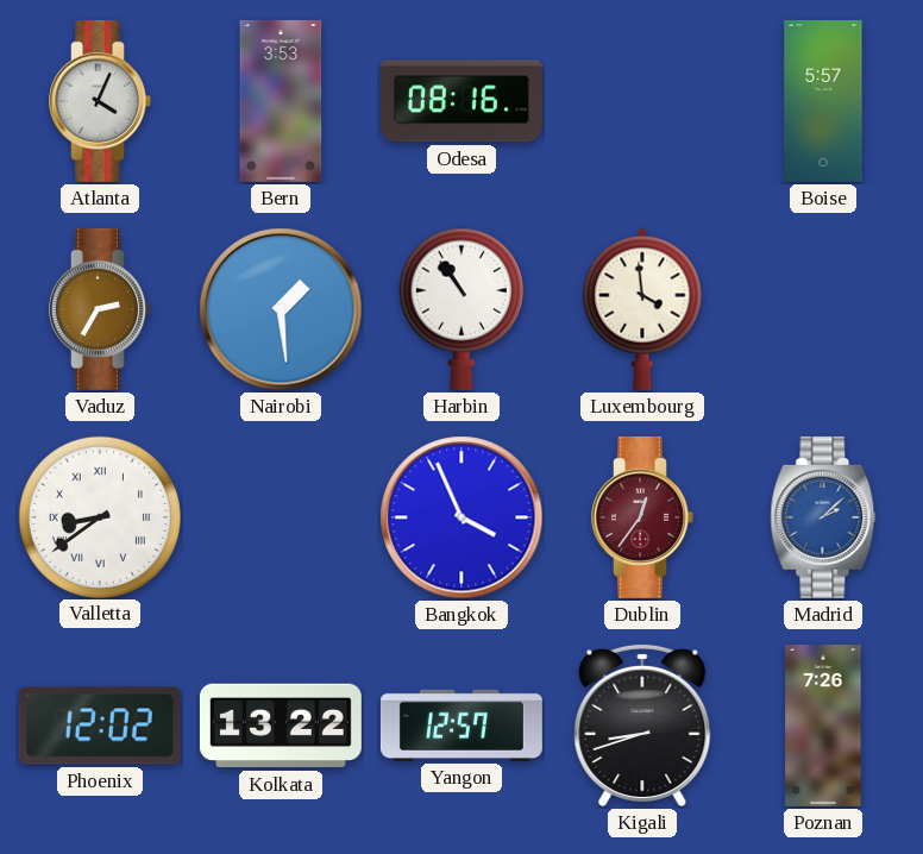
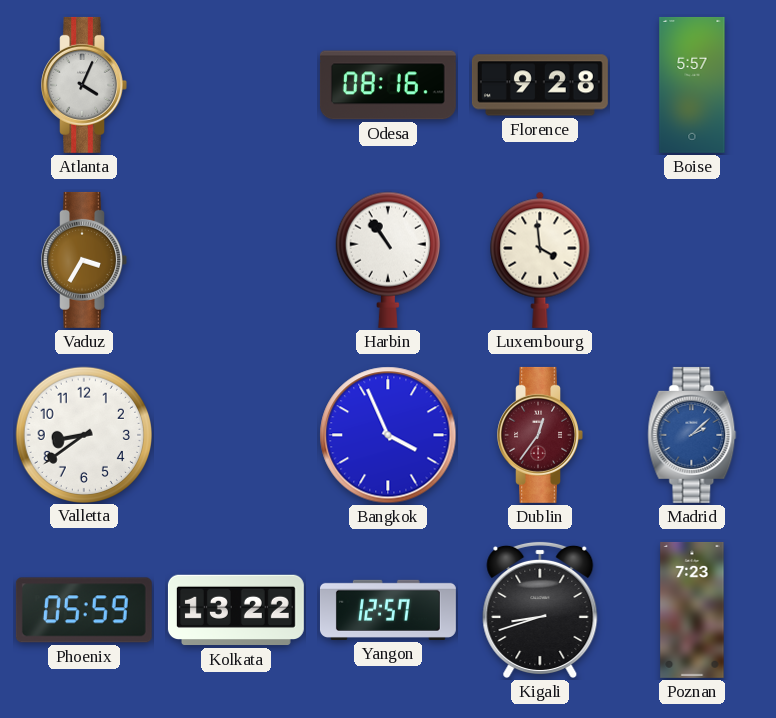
Bern: 3:53 -> none (281, 101)
Florence: none -> 9:28 (540, 85)
Vaduz: 2:35 -> 3:35 (84, 260)
Nairobi: 1:29 -> none (281, 309)
Valletta numerals: Roman -> Arabic (83, 434)
Phoenix: 12:02 -> 05:59 (84, 610)
Poznan: 7:26 -> 7:23 (692, 610)
